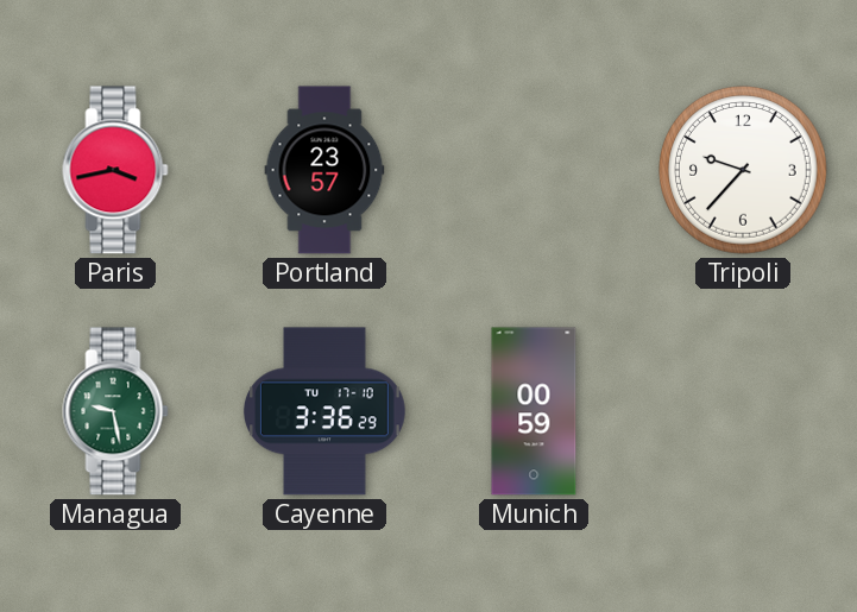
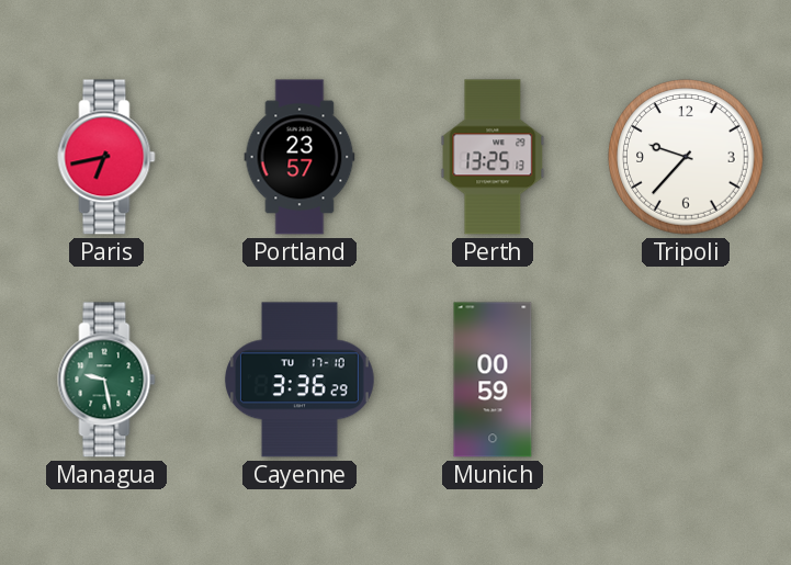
Paris: 3:43 -> 6:43 (106, 157)
Perth: none -> 13:25 (493, 157)
